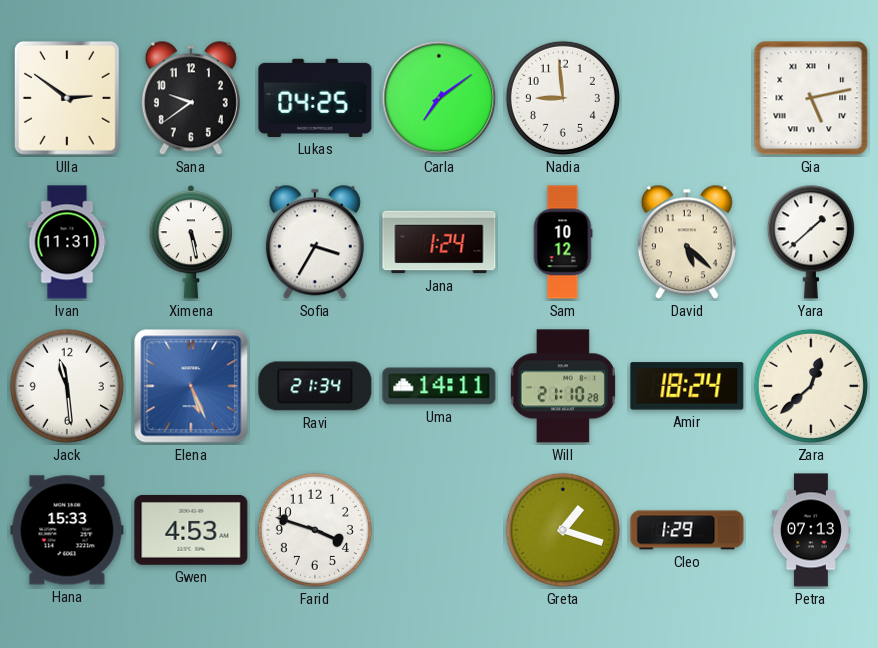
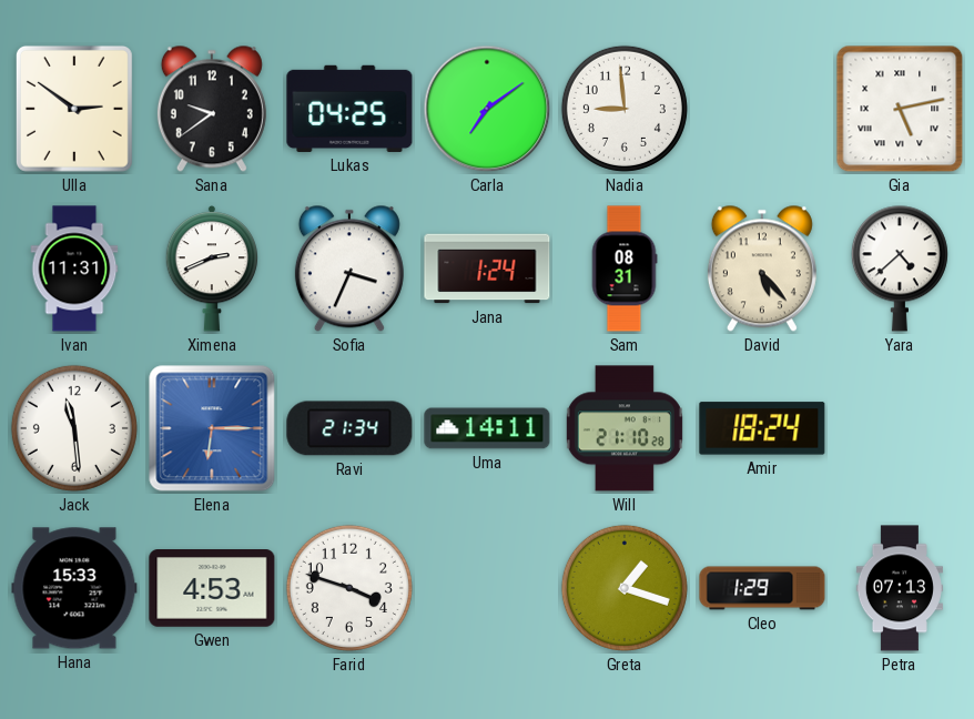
Ximena: 5:28 -> 2:41 (212, 269)
Sofia: 3:35 -> 3:34 (349, 269)
Sam: 10:12 -> 08:31 (625, 269)
David: 5:22 -> 5:23 (762, 269)
Yara: 1:38 -> 4:38 (900, 269)
Elena: 5:26 -> 6:15 (212, 428)
Zara: 12:38 -> none (811, 386)
